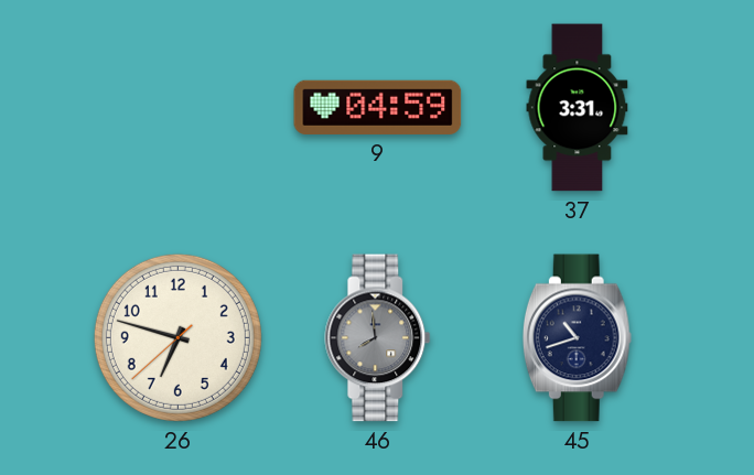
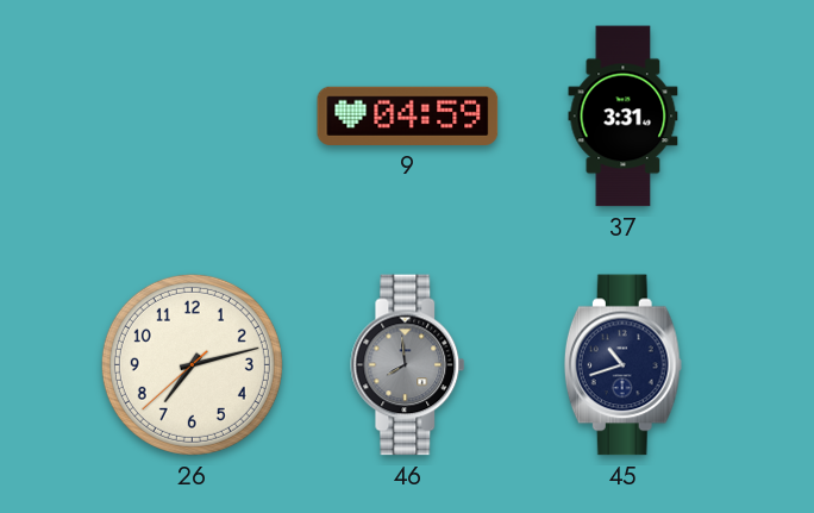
26: 6:47 -> 7:12 (192, 364)
